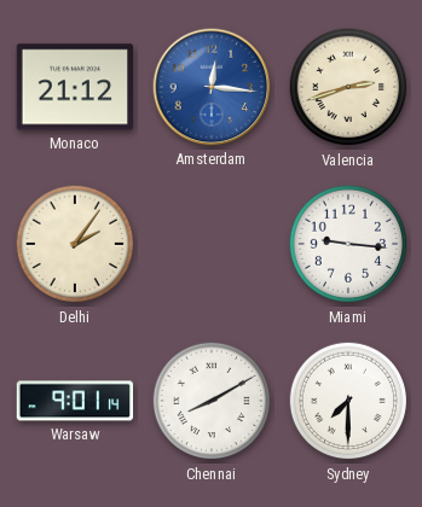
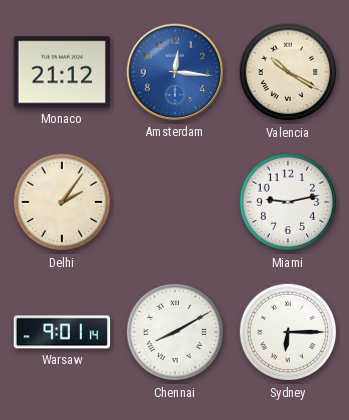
Valencia: 2:42 -> 10:20 (288, 72)
Miami: 9:16 -> 9:13 (288, 202)
Sydney: 7:30 -> 6:15 (288, 332)
